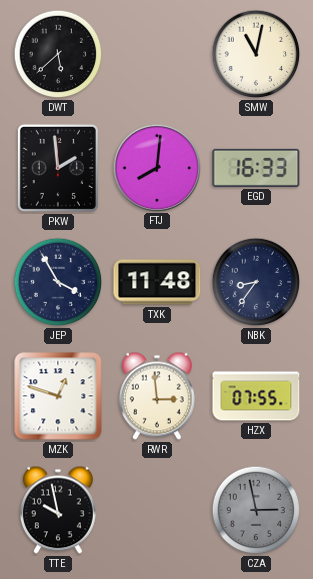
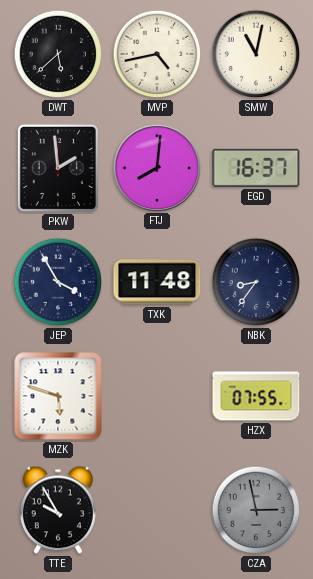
MVP: none -> 4:43 (157, 54)
EGD: 16:33 -> 16:37 (256, 168)
MZK: 12:48 -> 5:48 (58, 396)
RWR: 2:59 -> none (157, 396)
TTE: 9:58 -> 9:55 (58, 510)
